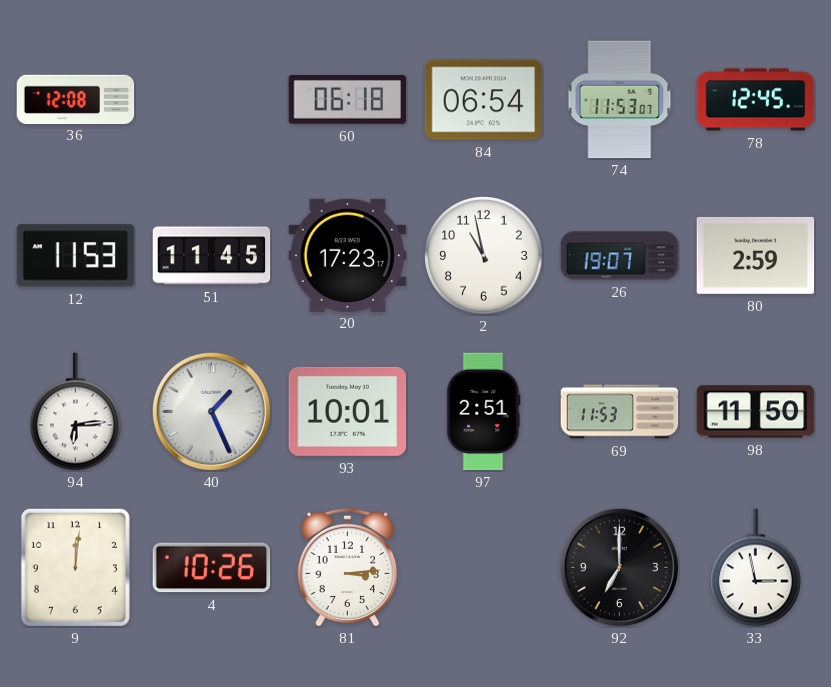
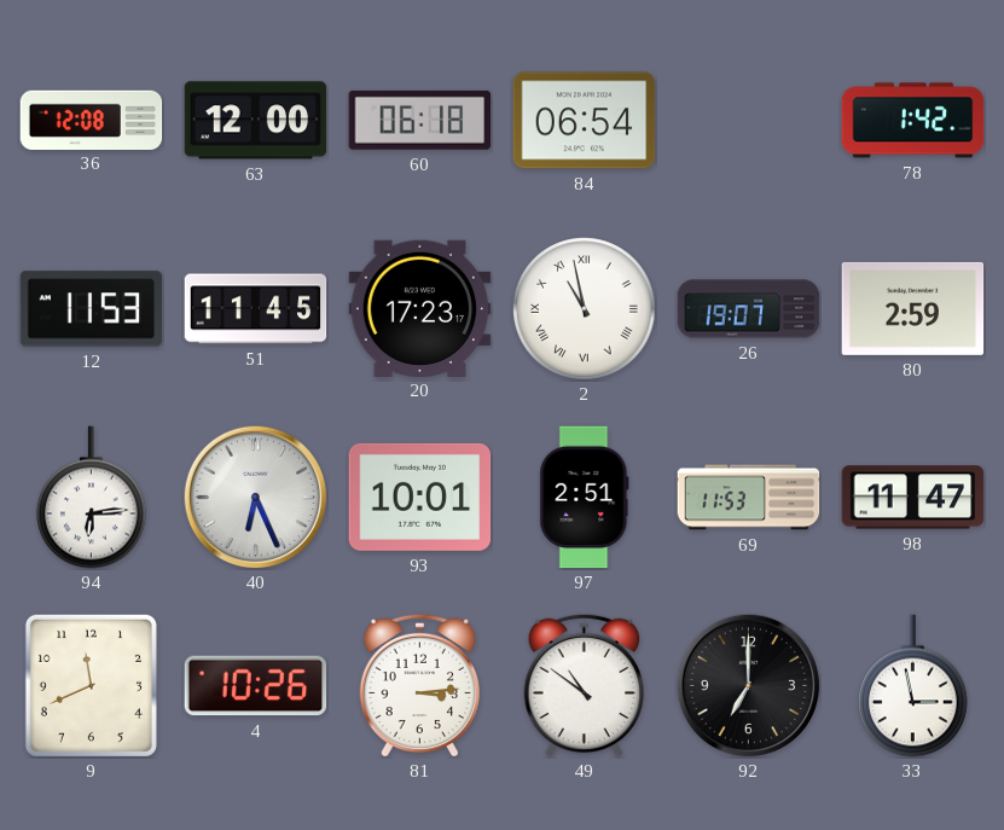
63: none -> 12:00 (256, 121)
74: 11:53 -> none (620, 100)
78: 12:45 -> 1:42 (913, 121)
2 numerals: Arabic -> Roman (585, 309)
40: 1:26 -> 6:26 (255, 497)
98: 11:50 -> 11:47 (913, 498)
9: 12:01 -> 11:41 (91, 685)
49: none -> 10:51 (585, 685)
